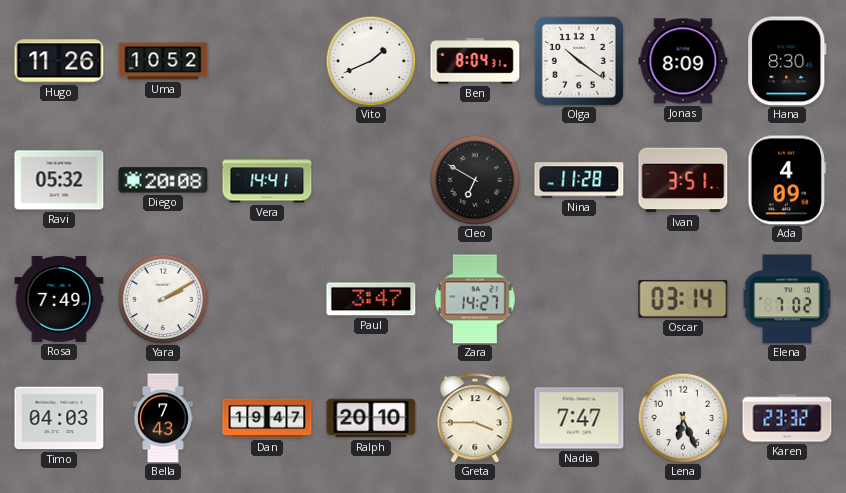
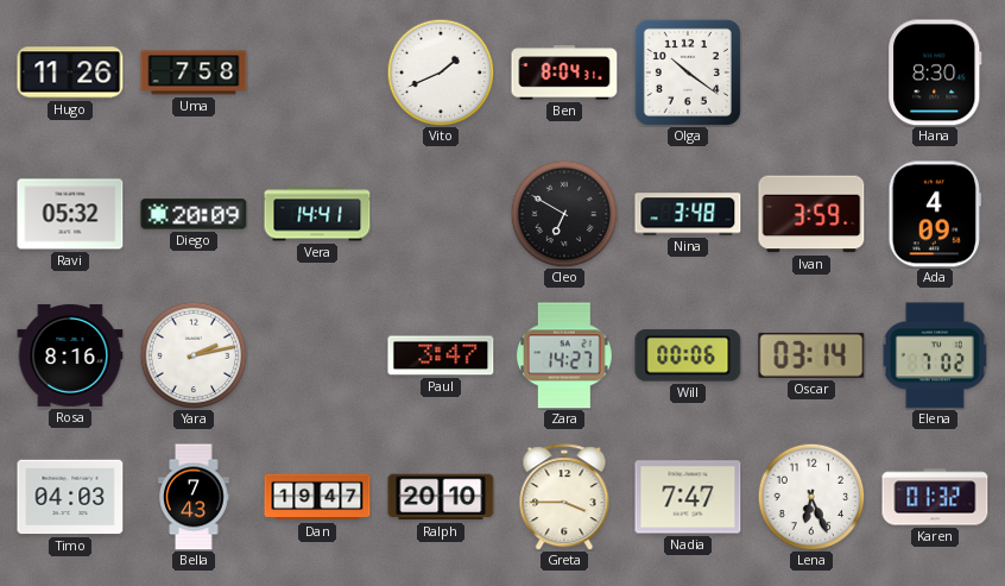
Uma: 10:52 -> 7:58 (194, 73)
Jonas: 8:09 -> none (683, 61)
Diego: 20:08 -> 20:09 (194, 214)
Nina: 11:28 -> 3:48 (688, 214)
Ivan: 3:51 -> 3:59 (811, 214)
Rosa: 7:49 -> 8:16 (70, 355)
Yara: 2:10 -> 2:13 (194, 355)
Will: none -> 00:06 (688, 355)
Karen: 23:32 -> 01:32 (935, 497)
